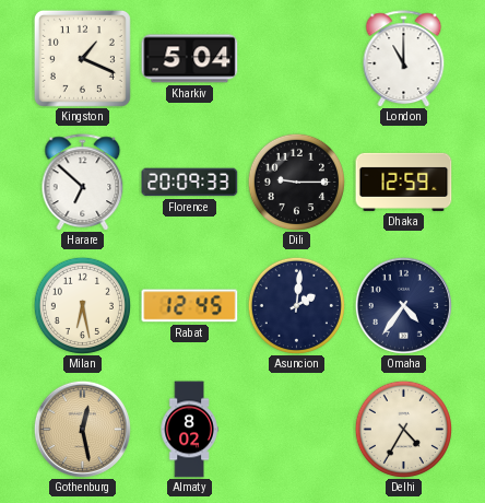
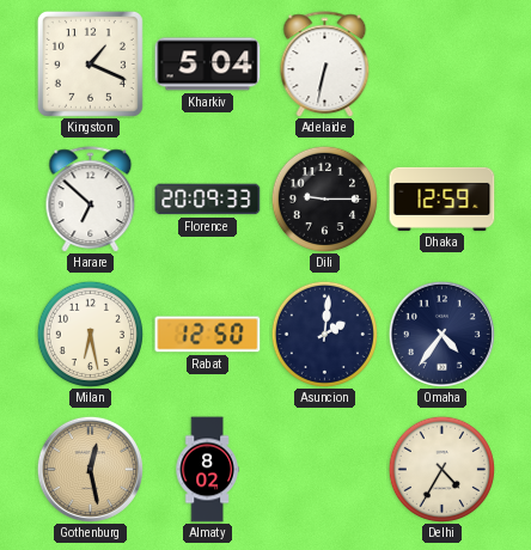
Adelaide: none -> 6:32 (325, 65)
London: 11:00 -> none (404, 59)
Rabat: 12:45 -> 12:50 (208, 335)
